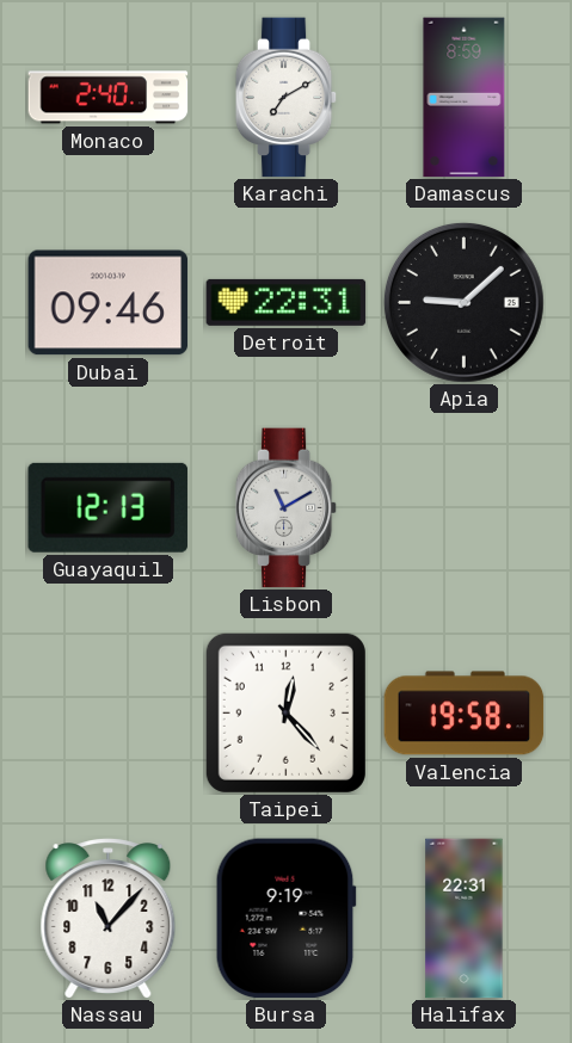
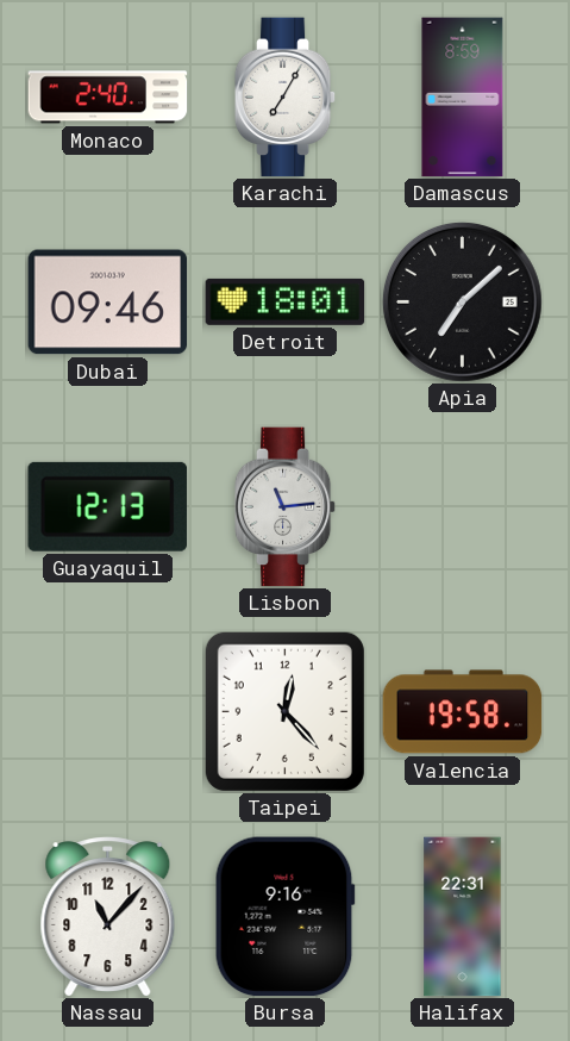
Karachi: 7:10 -> 7:05 (286, 98)
Detroit: 22:31 -> 18:01 (286, 301)
Apia: 9:08 -> 7:08 (462, 301)
Lisbon: 11:10 -> 11:14 (286, 507)
Bursa: 9:19 -> 9:16 (284, 917)
